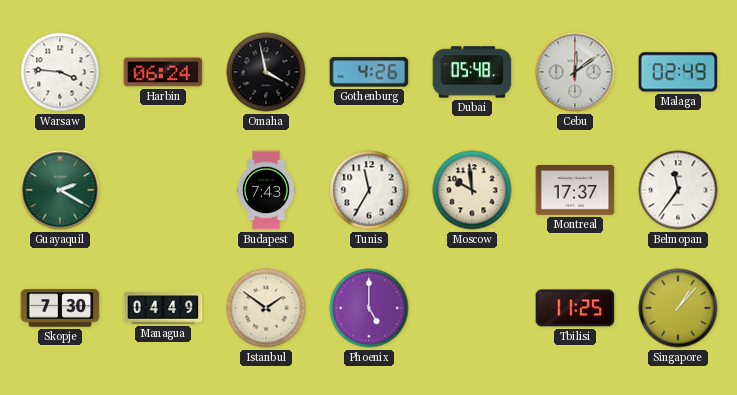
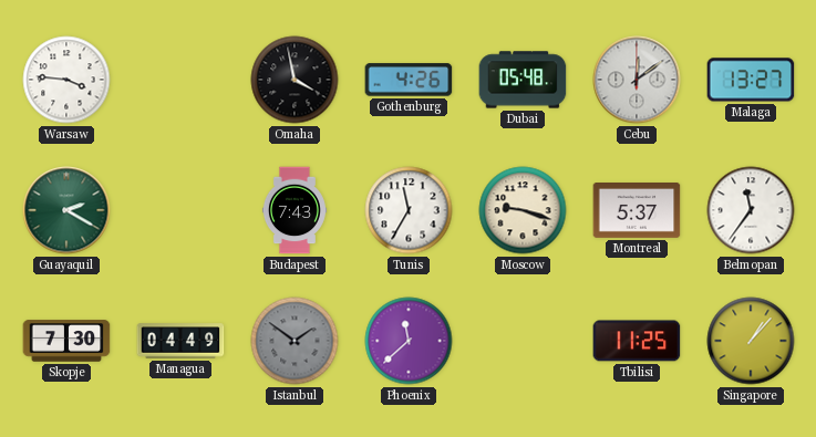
Harbin: 06:24 -> none (163, 72)
Malaga: 02:49 -> 13:27 (751, 80)
Moscow: 9:59 -> 9:18 (523, 210)
Montreal: 17:37 -> 5:37 (637, 211)
Istanbul dial: cream -> grey (295, 341)
Phoenix: 5:00 -> 11:38 (409, 341)
